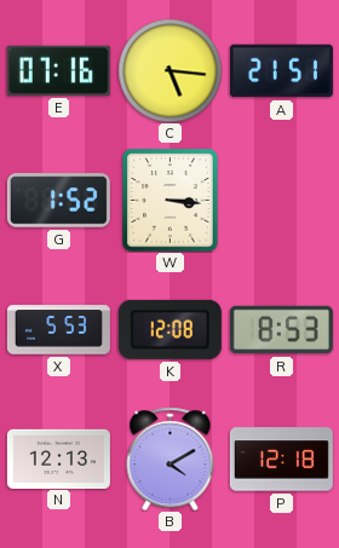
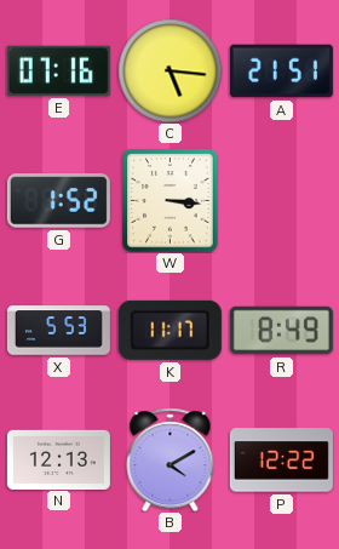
K: 12:08 -> 11:17 (169, 330)
R: 8:53 -> 8:49 (281, 331)
P: 12:18 -> 12:22 (281, 461)
